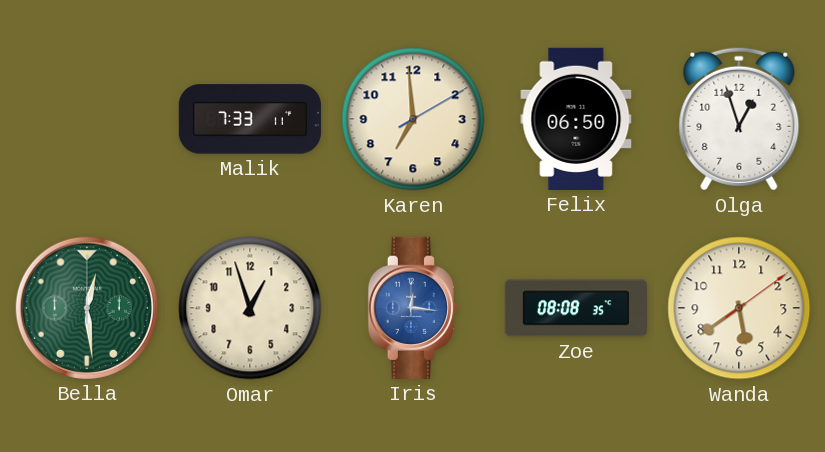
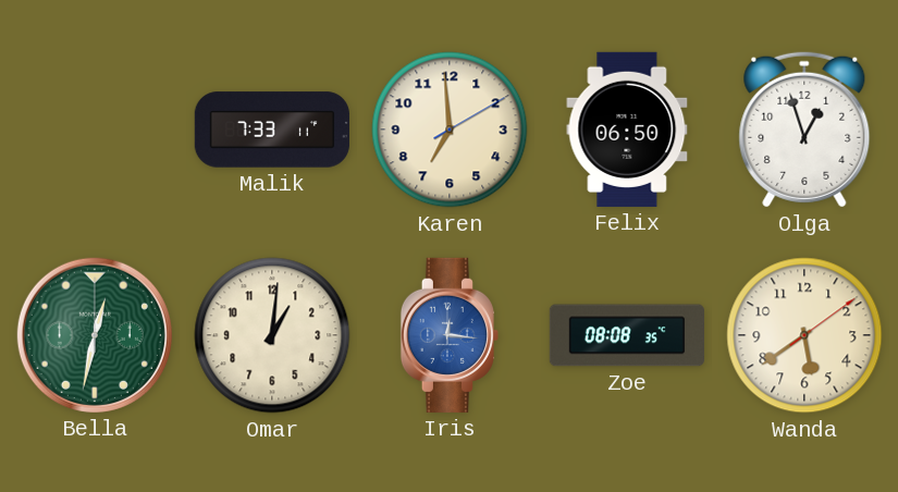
Bella: 12:29 -> 12:32 (95, 335)
Omar: 12:57 -> 1:01 (272, 335)
